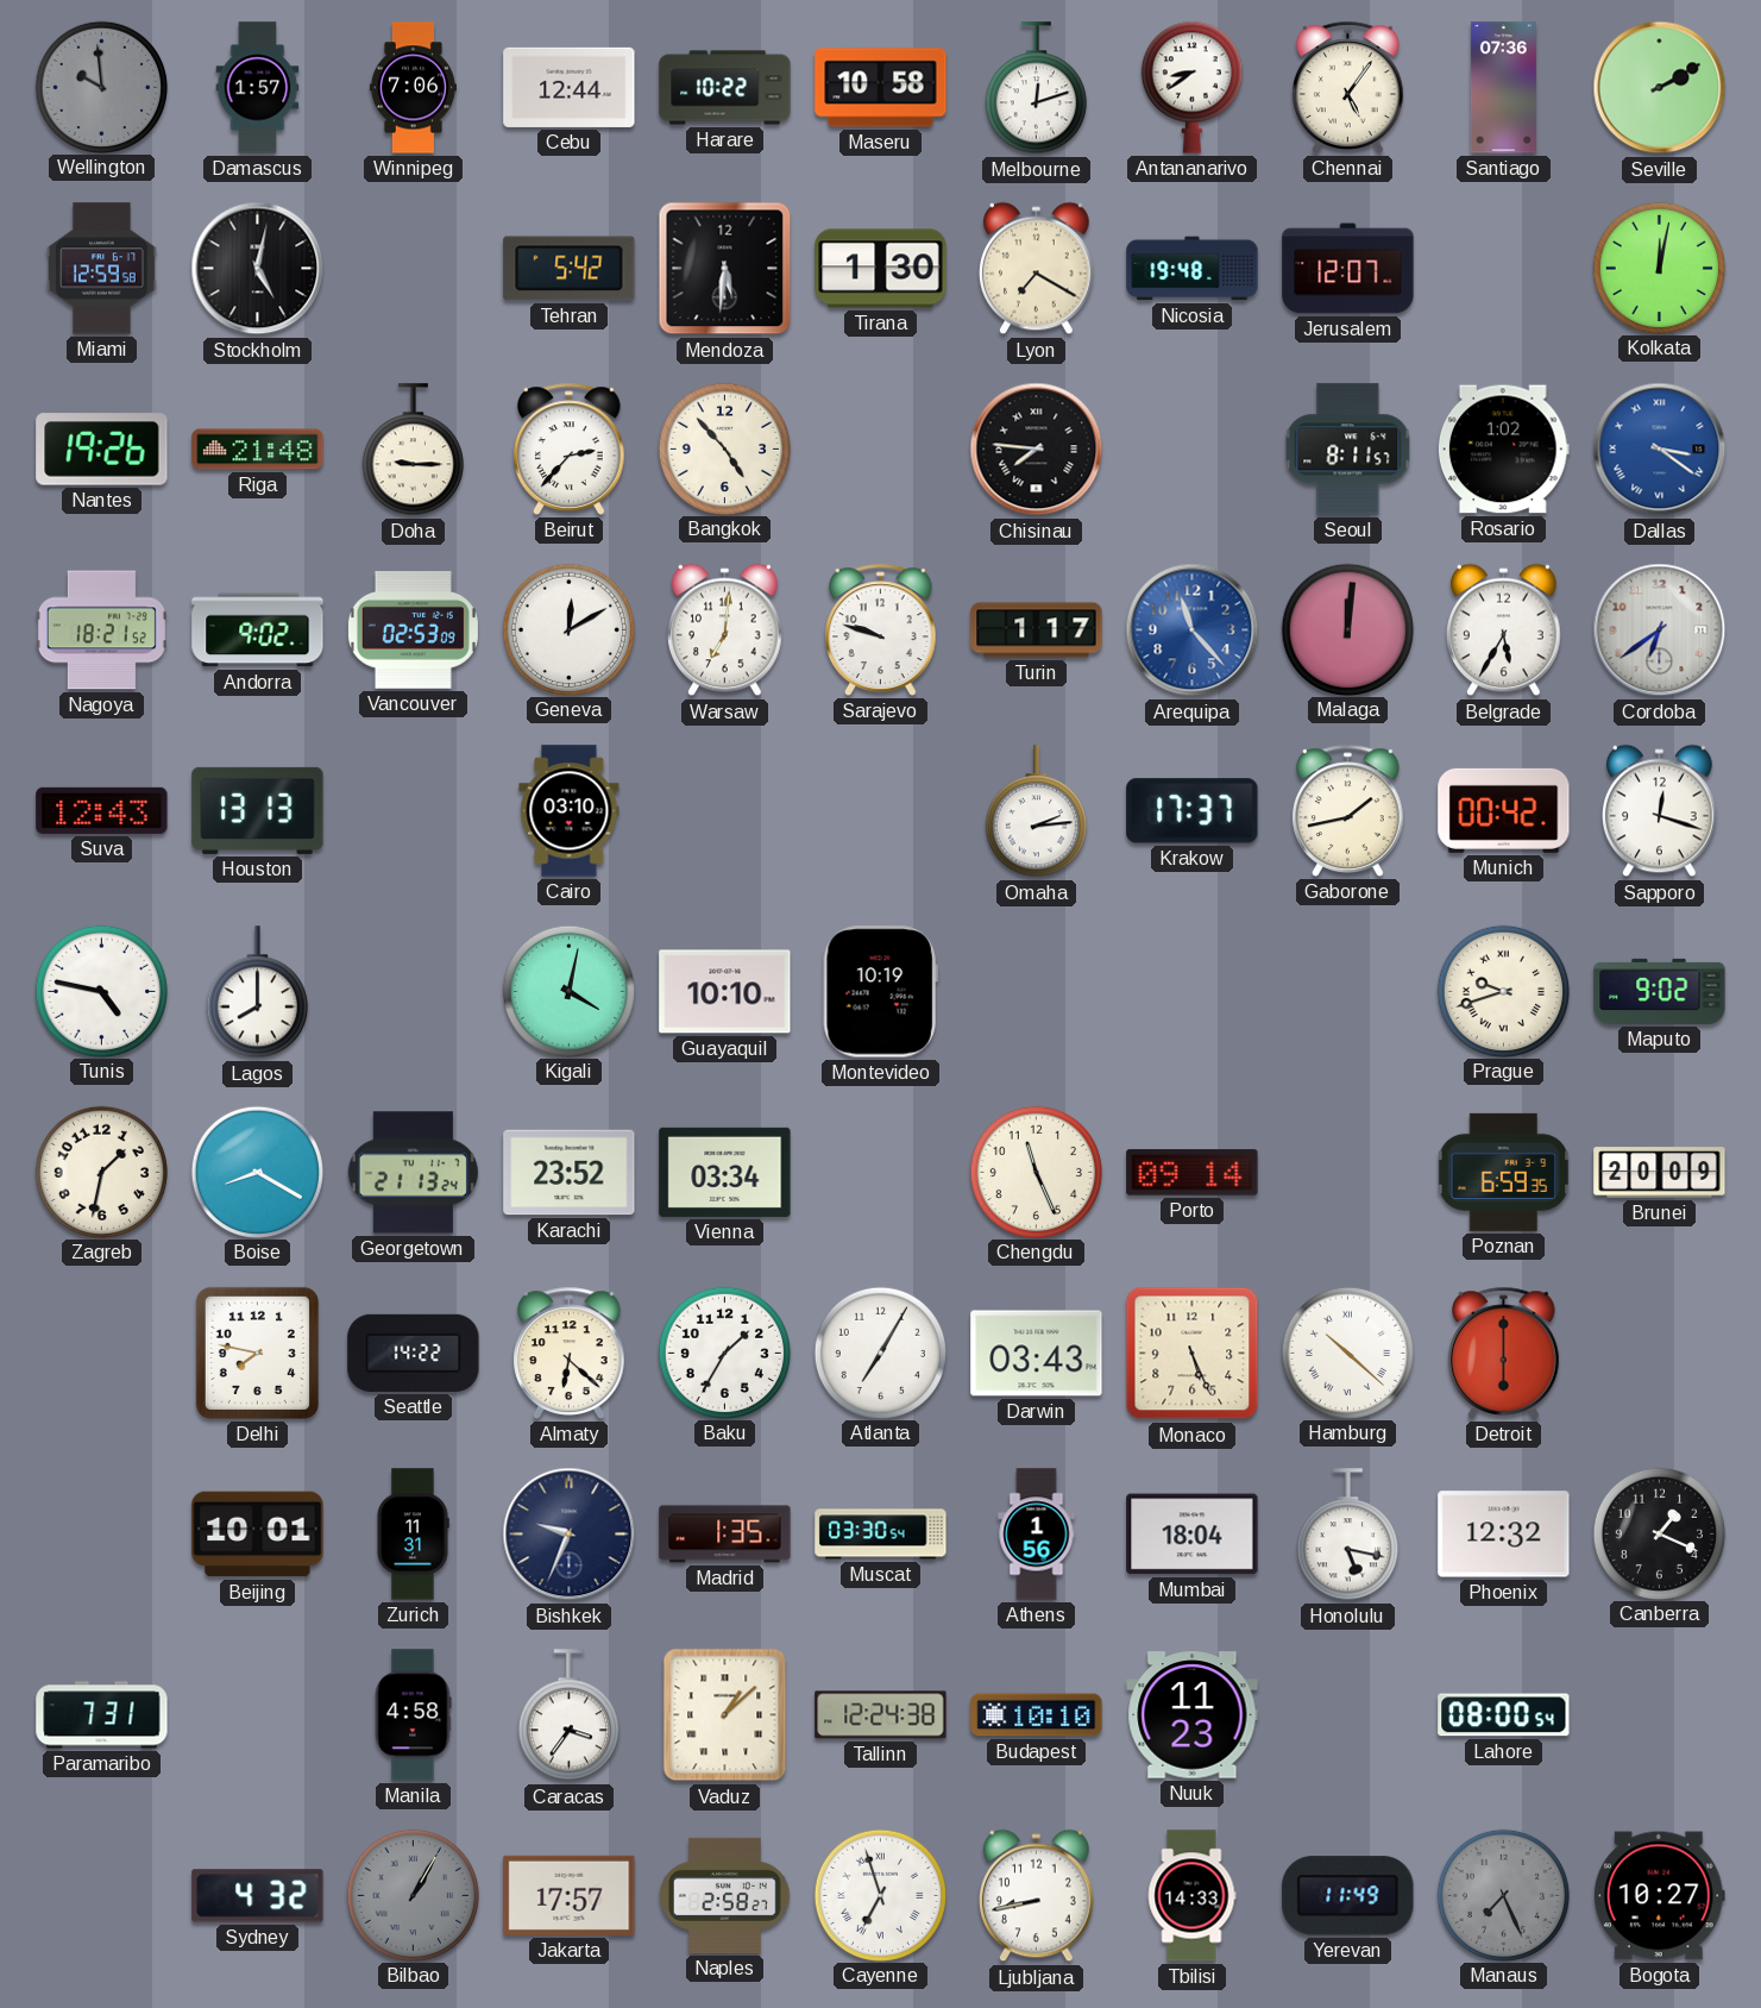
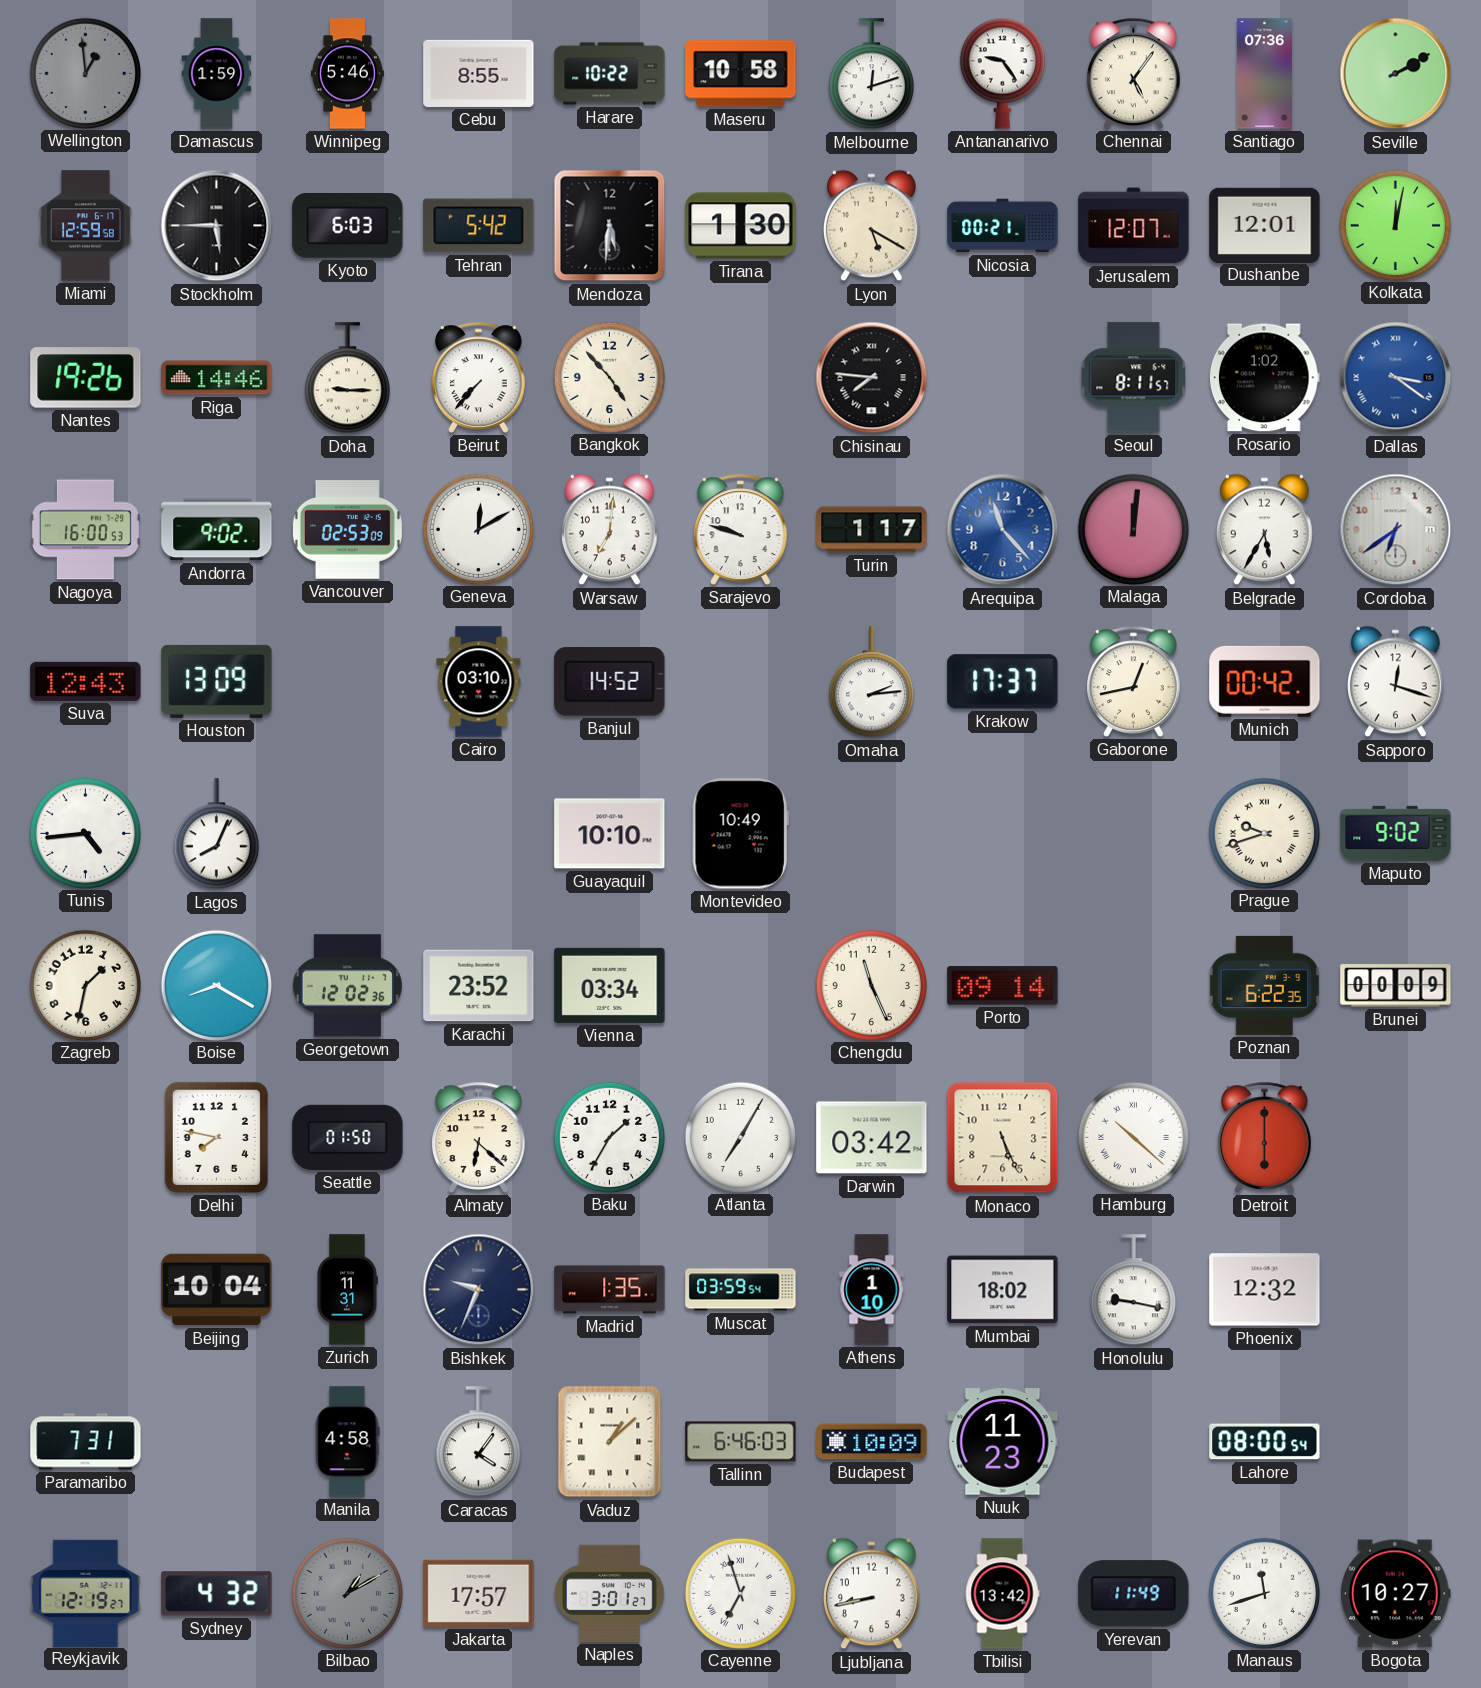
Wellington: 9:59 -> 12:59 (85, 73)
Damascus: 1:57 -> 1:59 (217, 74)
Winnipeg: 7:06 -> 5:46 (347, 74)
Cebu: 12:44 -> 8:55 (479, 73)
Antananarivo: 8:39 -> 9:24 (1002, 73)
Stockholm: 5:02 -> 5:45 (217, 226)
Kyoto: none -> 6:03 (348, 226)
Lyon: 7:20 -> 5:20 (872, 226)
Nicosia: 19:48 -> 00:21 (1003, 226)
Dushanbe: none -> 12:01 (1265, 225)
Riga: 21:48 -> 14:46 (217, 378)
Beirut: 2:37 -> 7:37 (479, 377)
Nagoya: 18:21 -> 16:00 (85, 530)
Houston: 13:13 -> 13:09 (217, 681)
Banjul: none -> 14:52 (610, 682)
Gaborone: 1:43 -> 12:43 (1134, 681)
Tunis: 4:47 -> 4:44 (85, 833)
Lagos: 8:00 -> 8:04 (216, 834)
Kigali: 4:02 -> none (568, 991)
Montevideo: 10:19 -> 10:49 (740, 834)
Georgetown: 21:13 -> 12:02 (347, 986)
Poznan: 6:59 -> 6:22 (1265, 985)
Brunei: 20:09 -> 00:09 (1396, 986)
Seattle: 14:22 -> 01:50 (348, 1137)
Darwin: 03:43 -> 03:42 (872, 1138)
Beijing: 10:01 -> 10:04 (217, 1290)
Muscat: 03:30 -> 03:59 (741, 1290)
Athens: 1:56 -> 1:10 (872, 1290)
Mumbai: 18:04 -> 18:02 (1003, 1290)
Honolulu: 5:17 -> 9:17 (1133, 1290)
Canberra: 1:19 -> none (1659, 1533)
Caracas: 3:36 -> 4:06 (478, 1442)
Tallinn: 12:24 -> 6:46 (741, 1442)
Budapest: 10:10 -> 10:09 (872, 1442)
Reykjavik: none -> 12:19 (86, 1593)
Bilbao: 1:05 -> 1:10 (347, 1593)
Naples: 2:58 -> 3:01 (610, 1593)
Tbilisi: 14:33 -> 13:42 (1002, 1594)
Manaus: 7:26 -> 11:42 (1264, 1593)
Manaus dial: grey -> white (1264, 1593)
